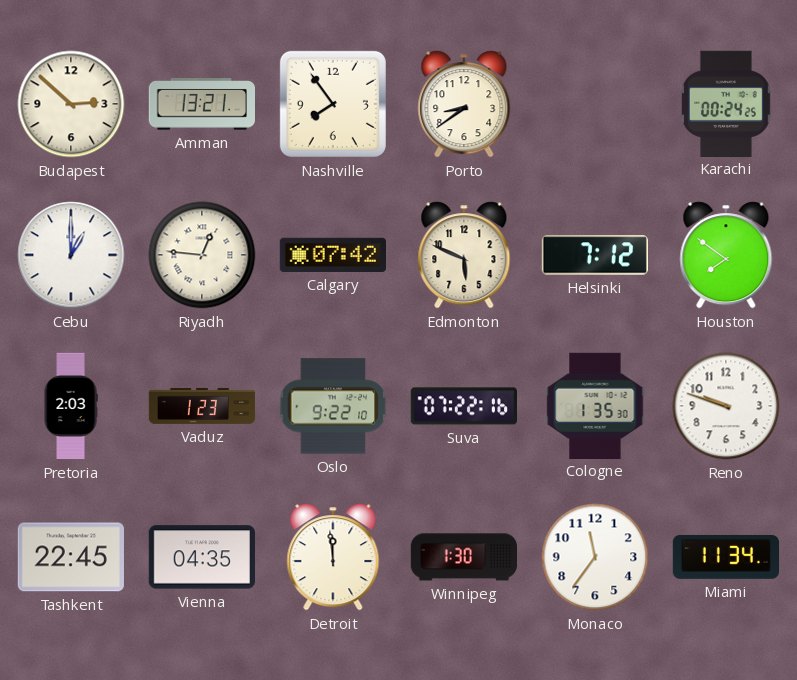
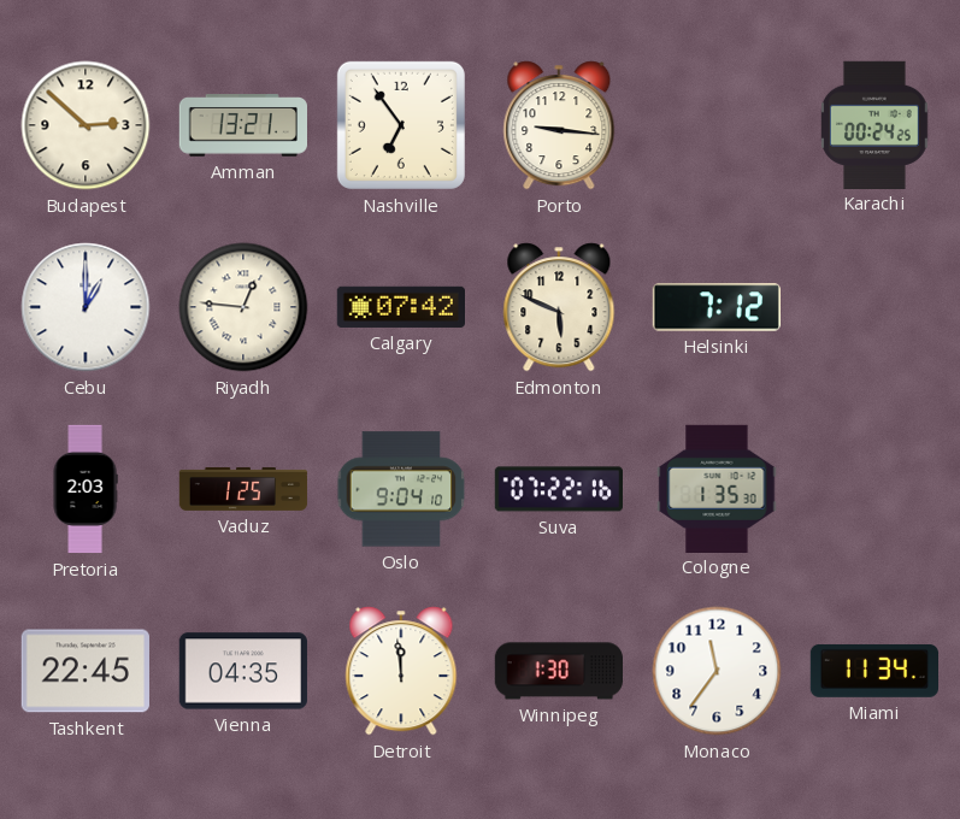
Nashville: 7:54 -> 6:54 (401, 125)
Porto: 8:39 -> 9:16 (559, 125)
Houston: 7:51 -> none (726, 255)
Vaduz: 1:23 -> 1:25 (243, 489)
Oslo: 9:22 -> 9:04 (401, 489)
Reno: 9:48 -> none (726, 406)
